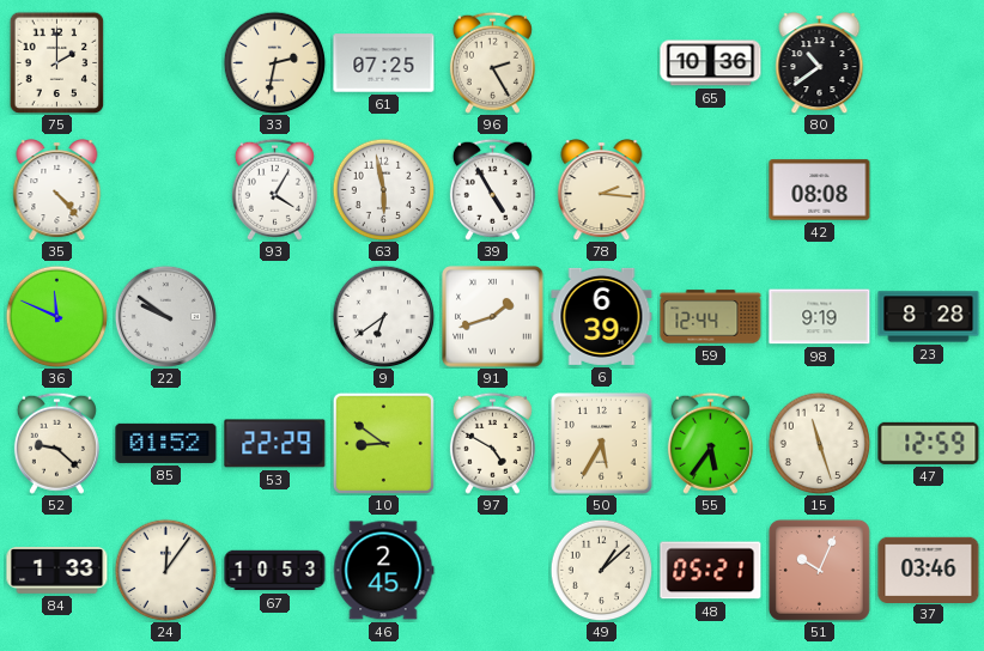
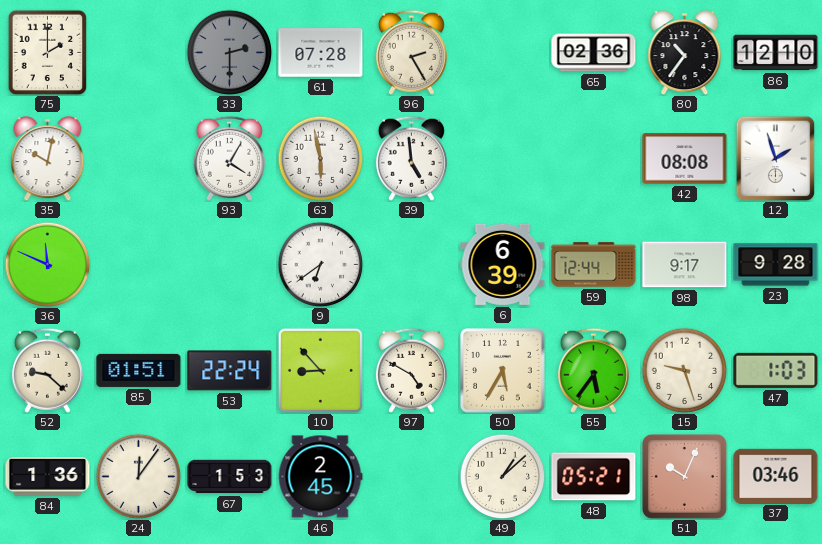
33: 2:32 -> 2:30 (229, 52)
33 dial: cream -> grey (229, 52)
61: 07:25 -> 07:28 (321, 53)
65: 10:36 -> 02:36 (594, 53)
80: 10:39 -> 10:36 (685, 53)
86: none -> 12:10 (776, 53)
35: 4:23 -> 10:02 (48, 159)
39: 4:55 -> 4:59 (411, 158)
78: 2:16 -> none (602, 190)
12: none -> 1:57 (776, 158)
22: 9:51 -> none (165, 316)
91: 1:42 -> none (493, 317)
98: 9:19 -> 9:17 (685, 265)
23: 8:28 -> 9:28 (776, 265)
85: 01:52 -> 01:51 (139, 370)
53: 22:29 -> 22:24 (230, 371)
10: 8:51 -> 8:53 (320, 370)
15: 11:27 -> 9:27 (684, 370)
47: 12:59 -> 1:03 (776, 370)
84: 1:33 -> 1:36 (48, 477)
67: 10:53 -> 1:53 (230, 477)
